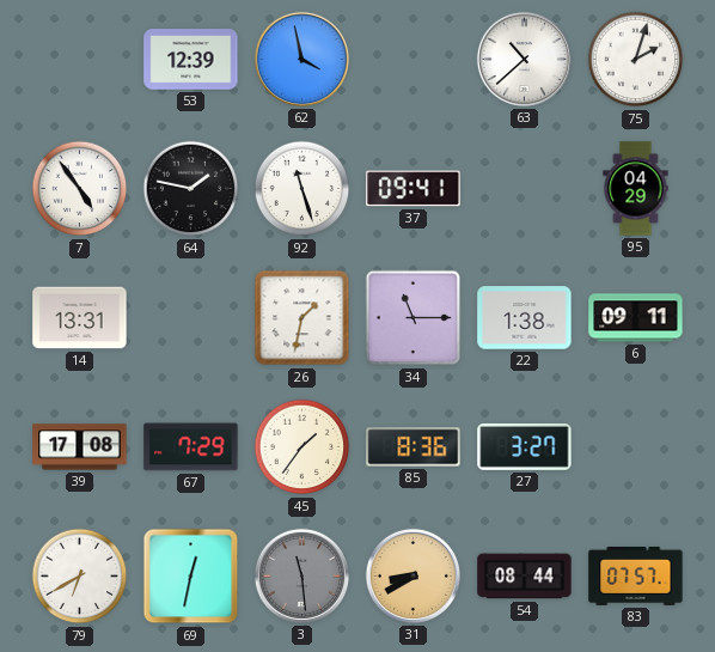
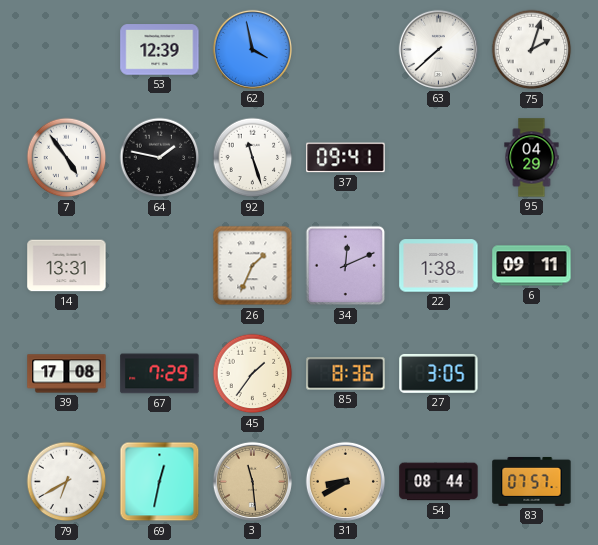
63: 10:38 -> 7:38 (438, 49)
26: 1:32 -> 1:34 (253, 266)
34: 11:15 -> 12:11 (346, 266)
27: 3:27 -> 3:05 (439, 373)
3 dial: grey -> champagne (252, 481)
